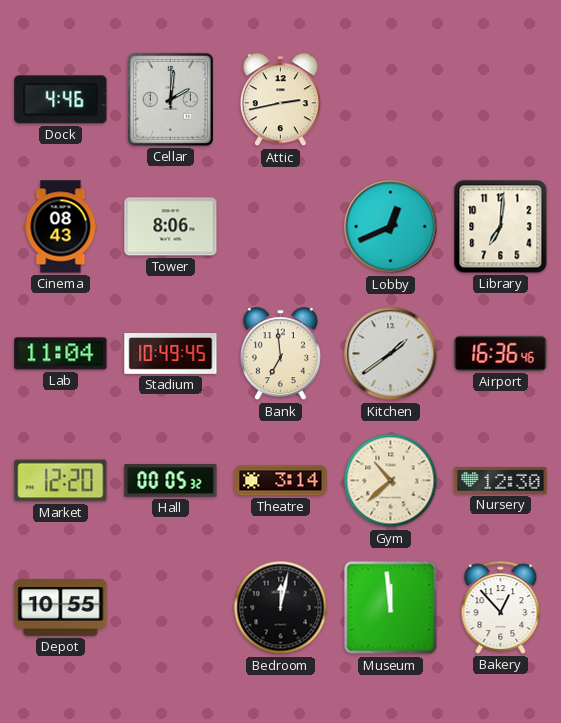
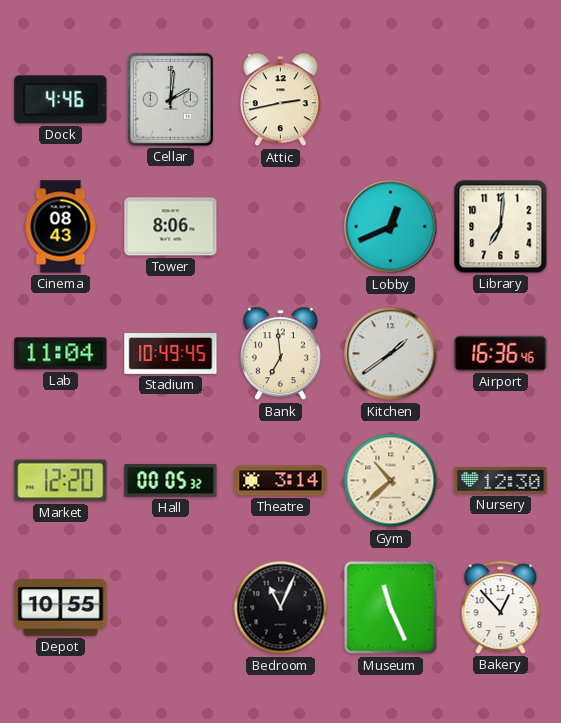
Bedroom: 12:02 -> 11:04 (281, 608)
Museum: 11:59 -> 11:26 (391, 608)
